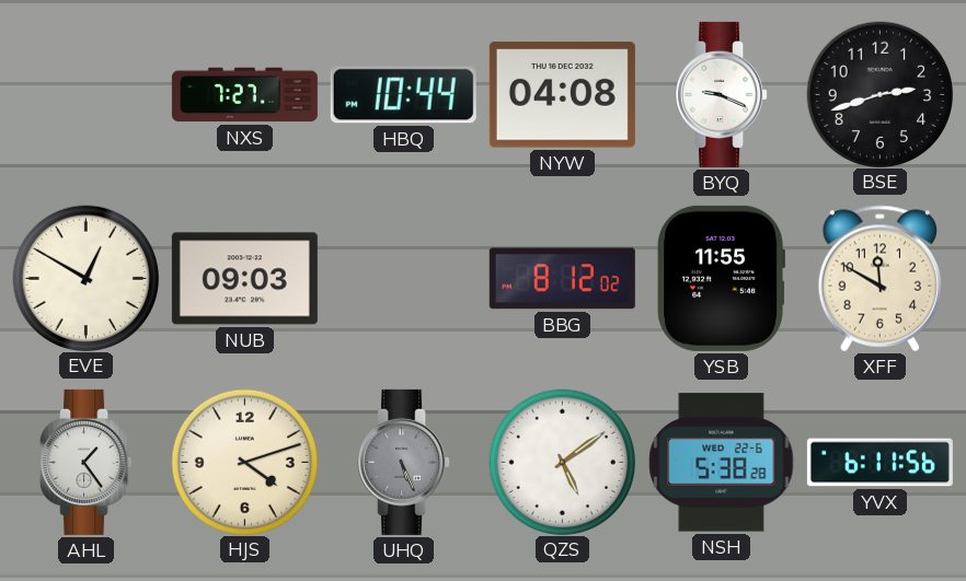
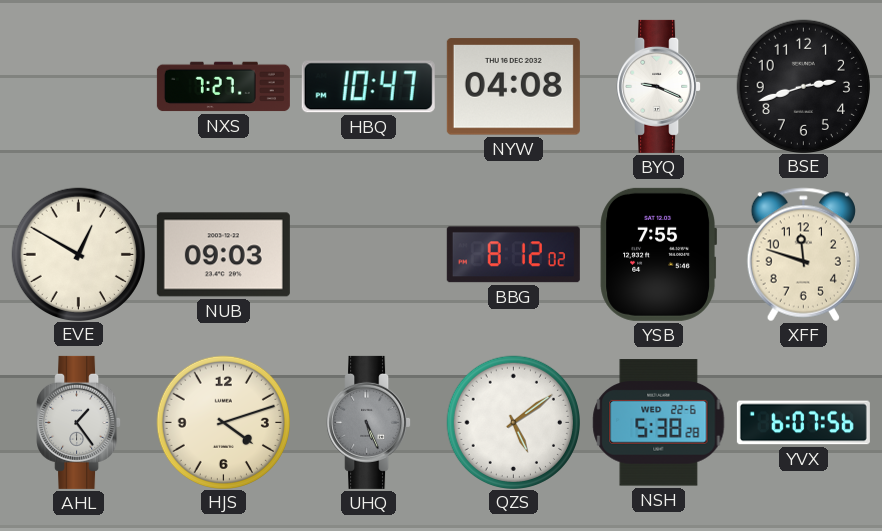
HBQ: 10:44 -> 10:47 (368, 87)
YSB: 11:55 -> 7:55 (658, 254)
XFF: 11:50 -> 11:48 (803, 255)
YVX: 6:11 -> 6:07 (803, 423)
